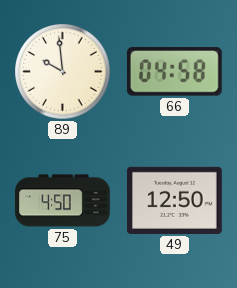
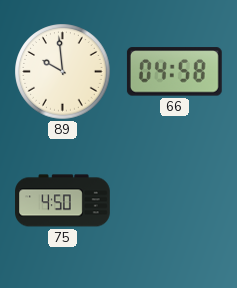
49: 12:50 -> none (175, 200)
